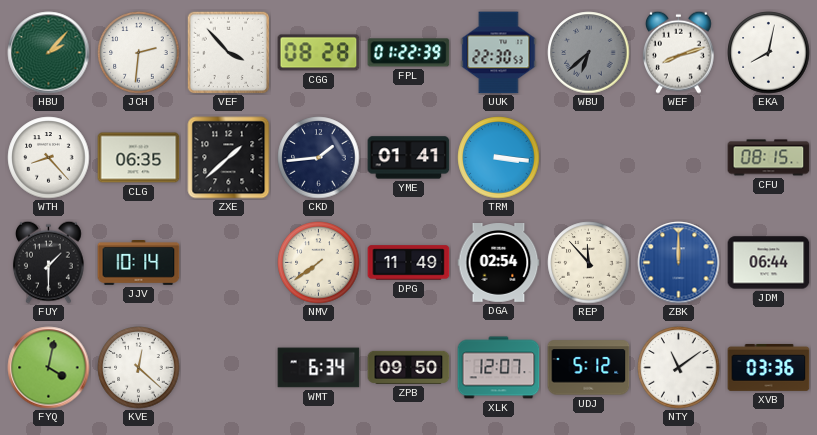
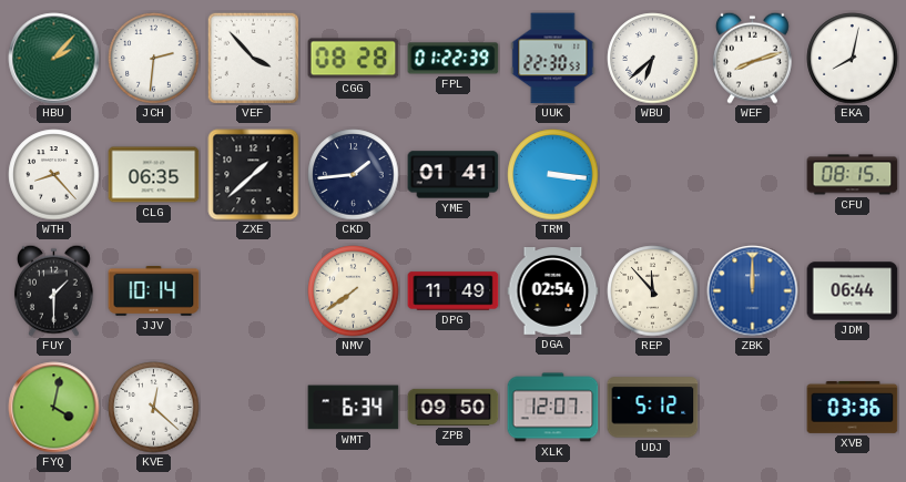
WBU dial: grey -> white (653, 59)
NTY: 11:09 -> none (679, 368)
